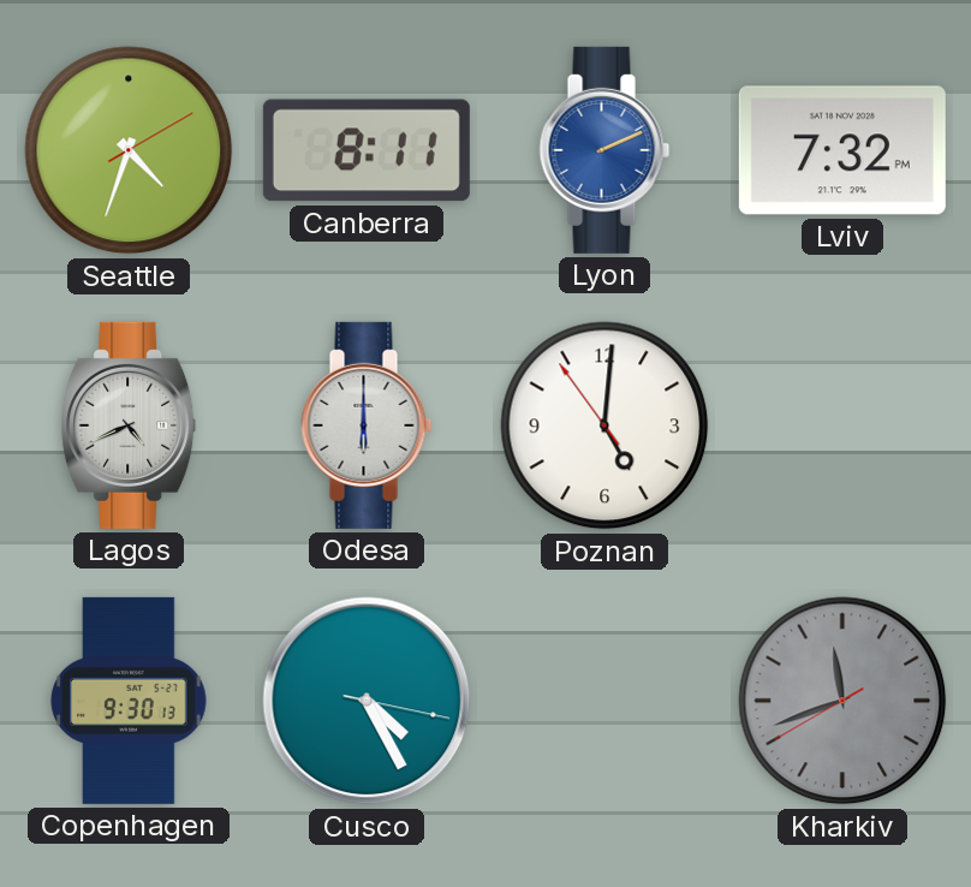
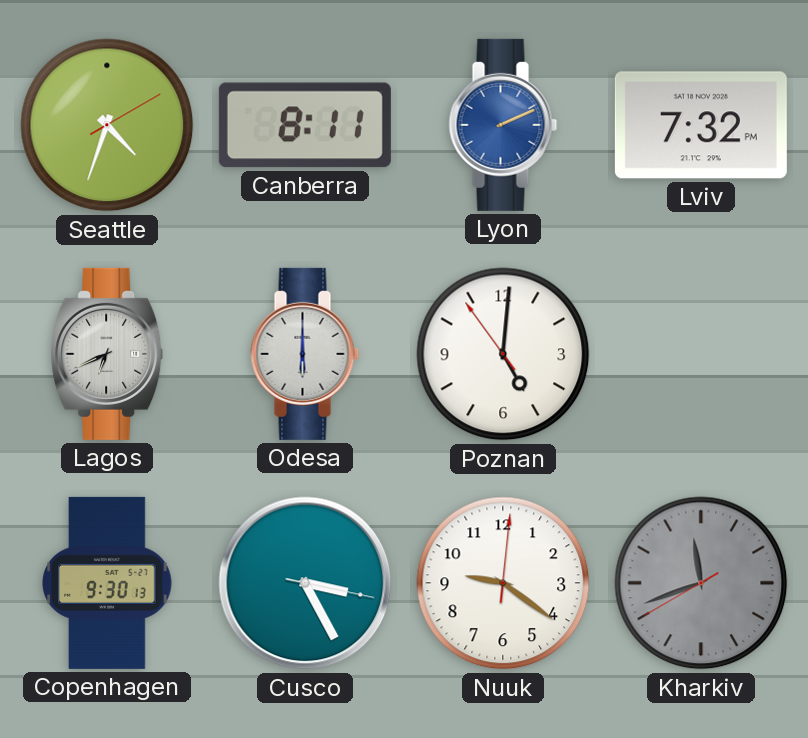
Lagos: 4:41 -> 6:41 (107, 354)
Cusco: 4:25 -> 3:25 (305, 583)
Nuuk: none -> 9:21 (503, 583)
